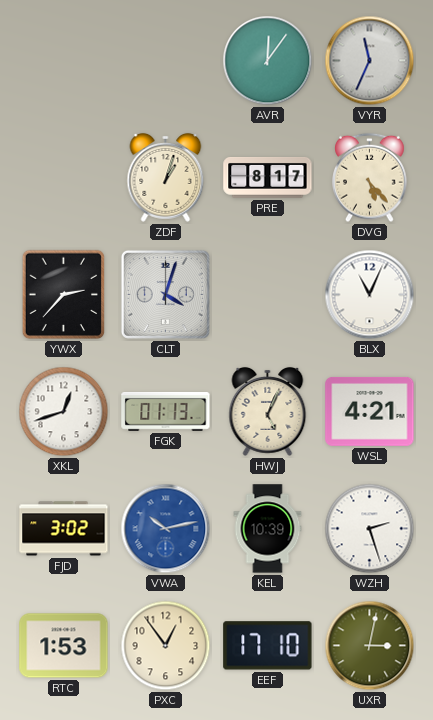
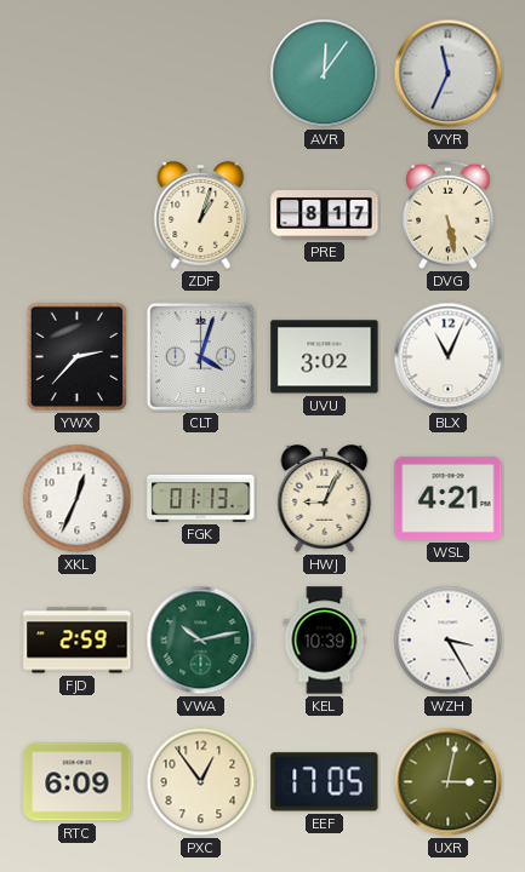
DVG: 5:23 -> 5:28 (449, 216)
UVU: none -> 3:02 (325, 357)
XKL: 12:42 -> 12:34 (78, 499)
HWJ: 5:04 -> 9:04 (325, 498)
FJD: 3:02 -> 2:59 (78, 641)
VWA dial: blue -> green (201, 641)
WZH: 2:27 -> 3:25 (449, 641)
RTC: 1:53 -> 6:09 (78, 782)
EEF: 17:10 -> 17:05 (325, 782)
